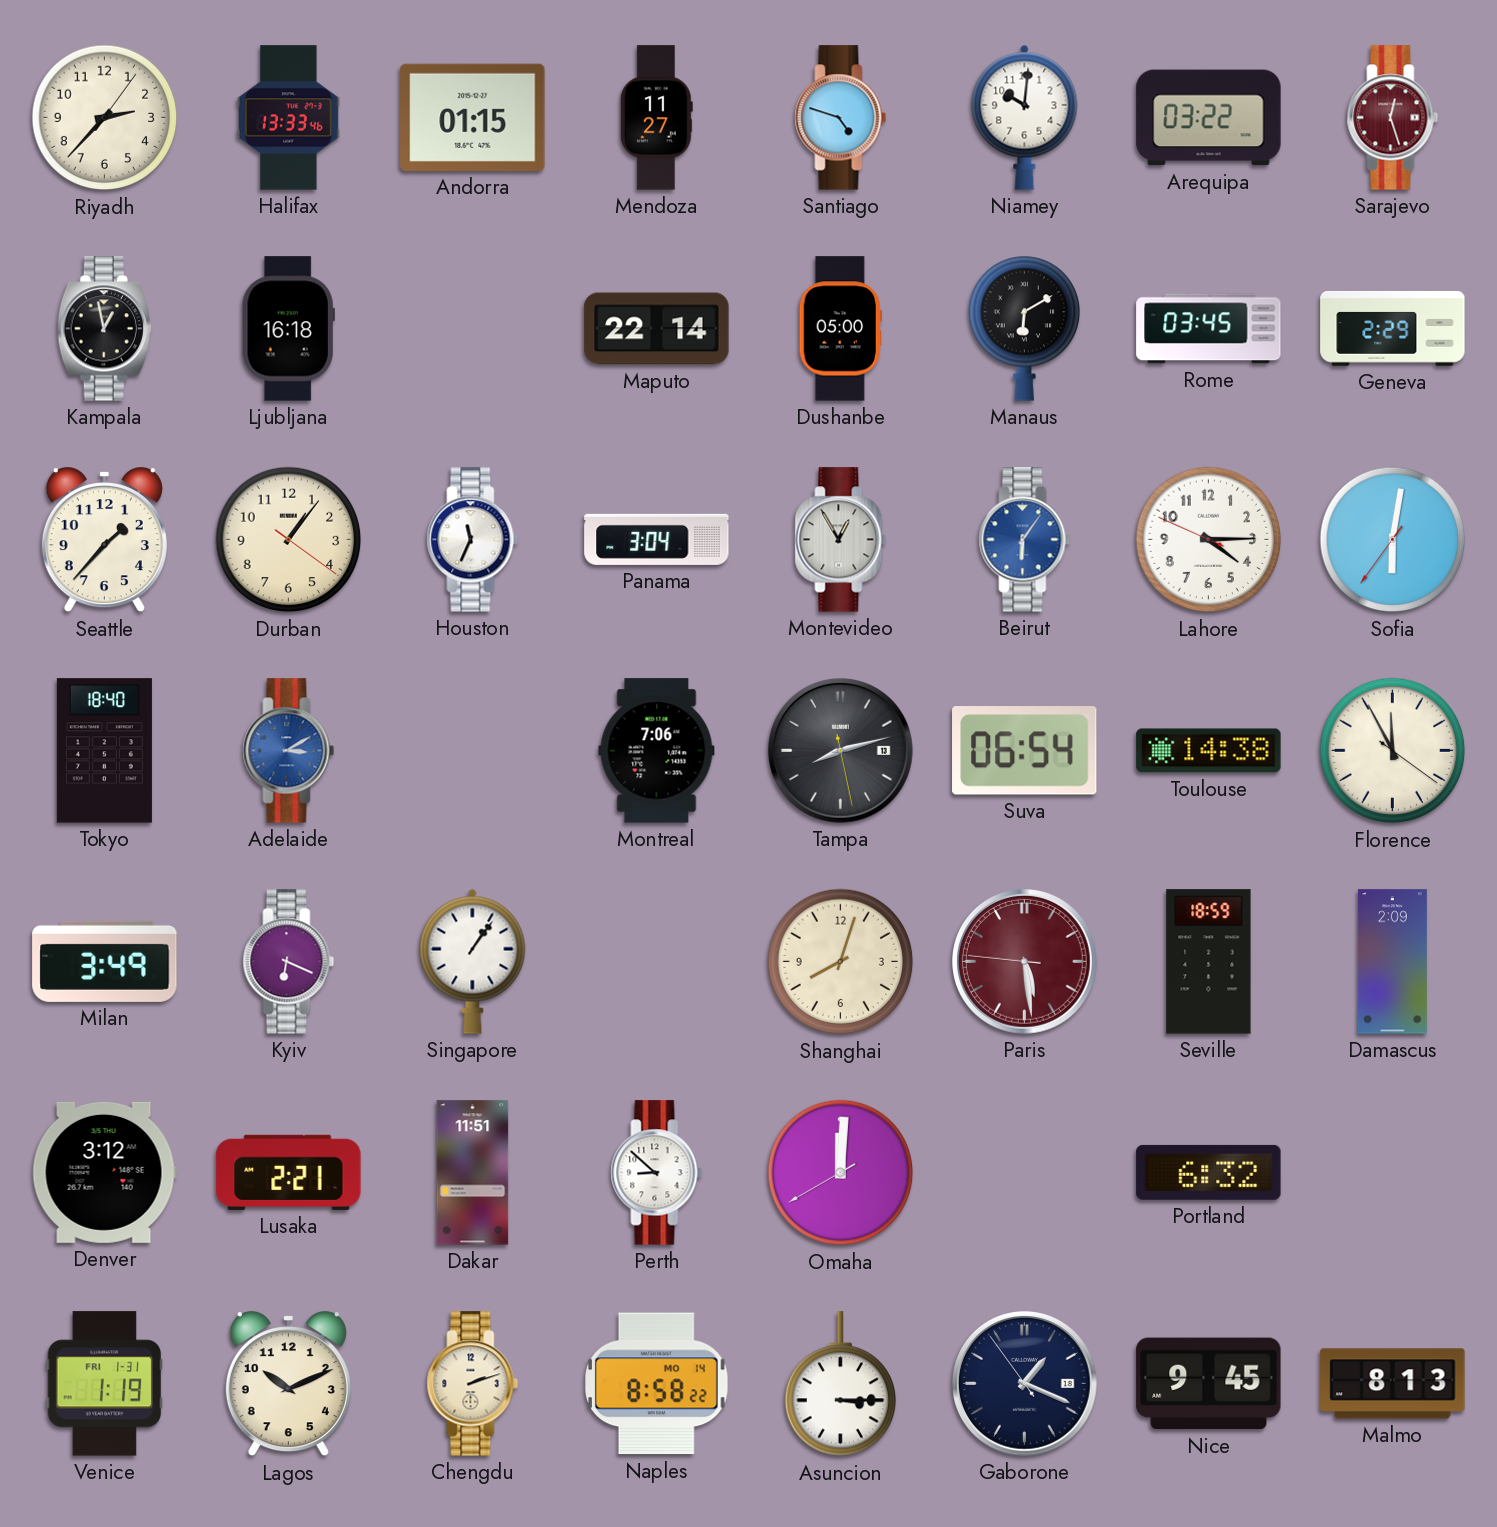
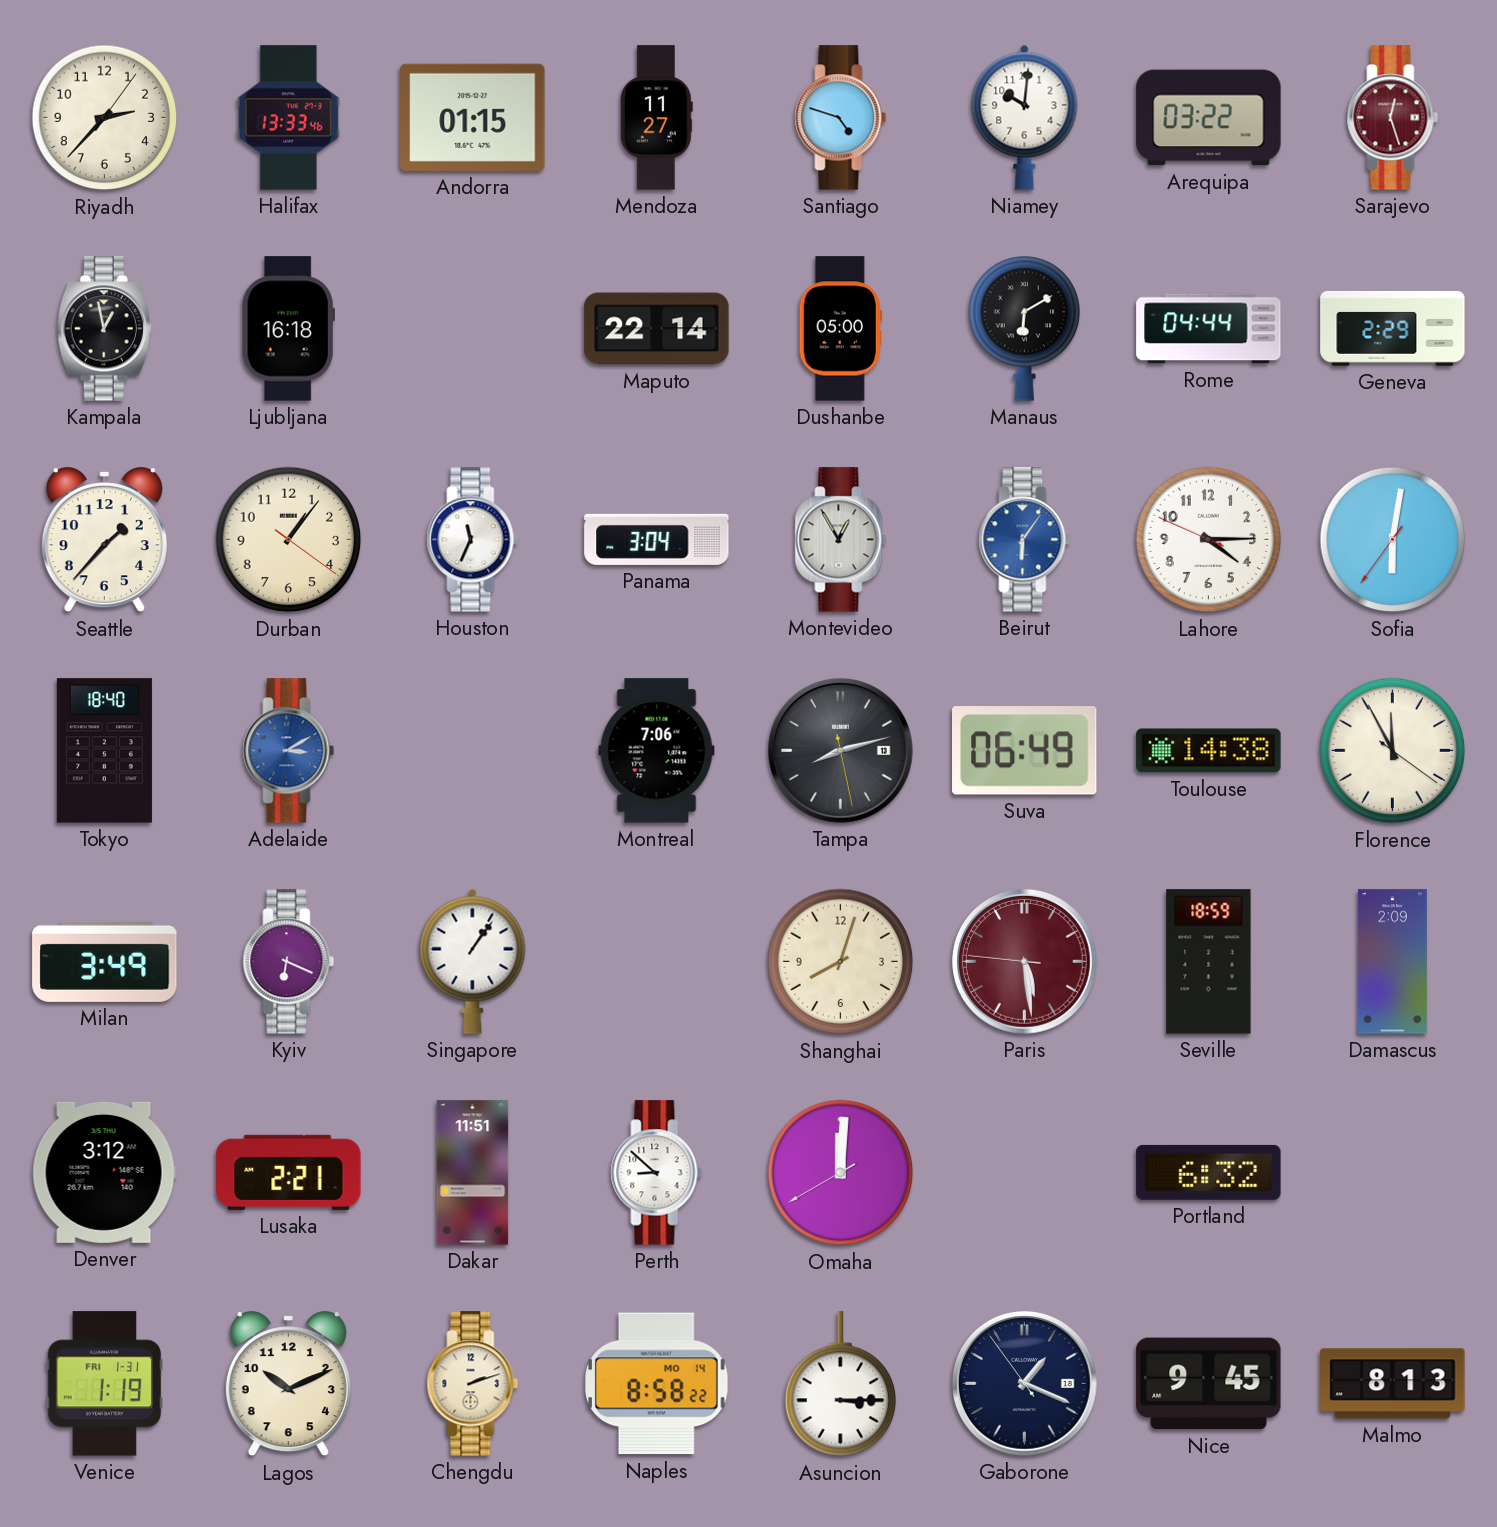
Rome: 03:45 -> 04:44 (1209, 329)
Suva: 06:54 -> 06:49 (1025, 751)
